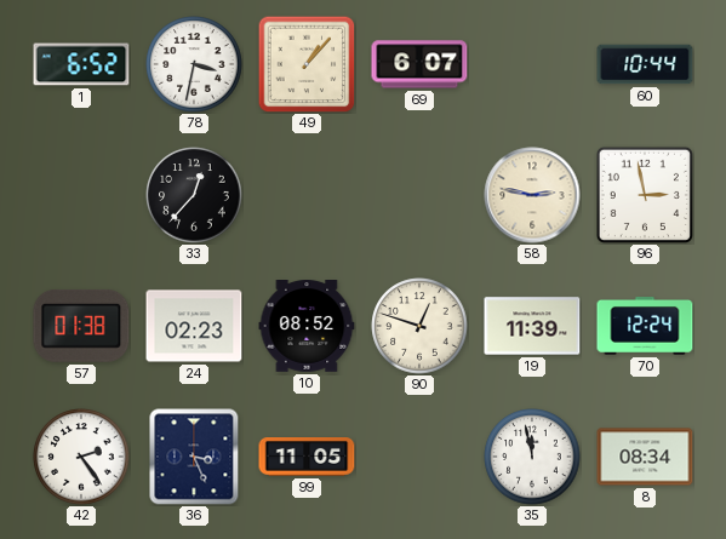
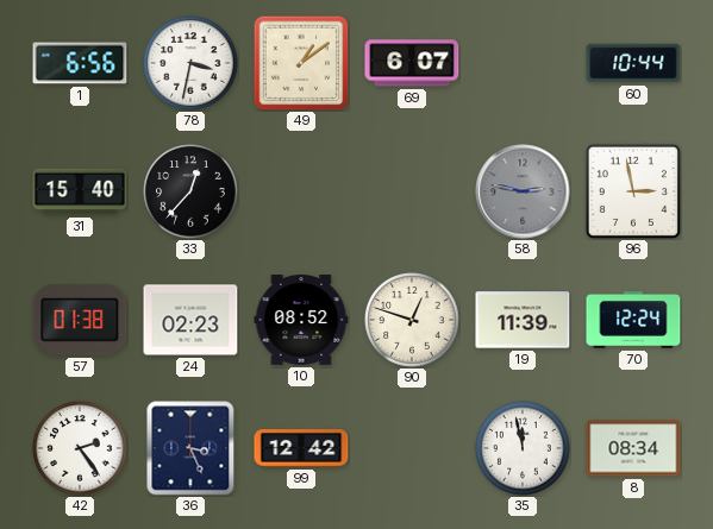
1: 6:52 -> 6:56 (80, 63)
49: 1:07 -> 1:09 (301, 63)
31: none -> 15:40 (80, 191)
58 dial: cream -> grey (523, 191)
99: 11:05 -> 12:42 (301, 449)
